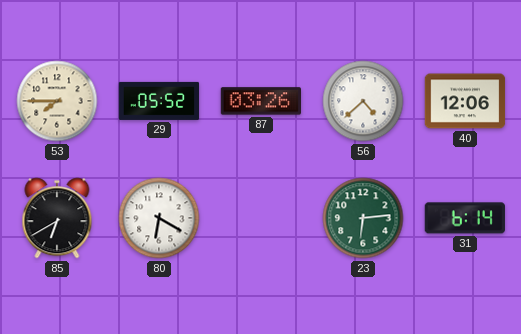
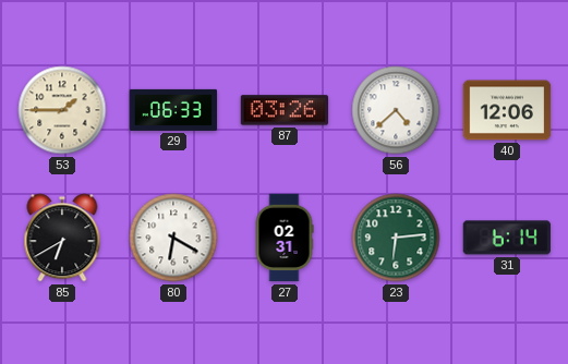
53: 7:45 -> 1:45 (62, 110)
29: 05:52 -> 06:33 (173, 110)
27: none -> 02:31 (285, 238)
